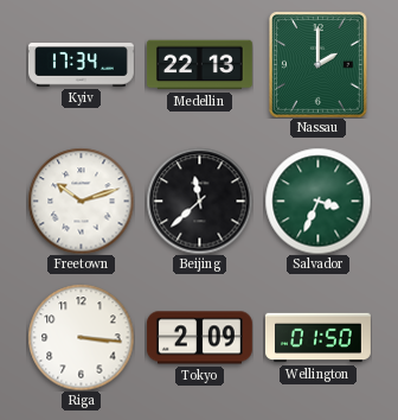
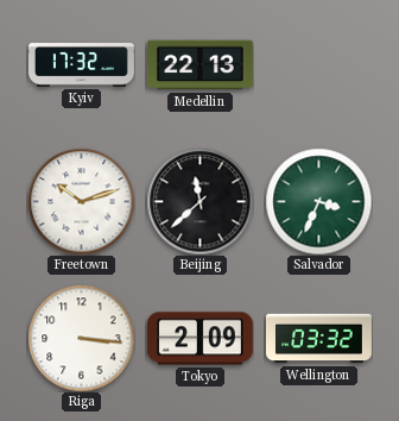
Kyiv: 17:34 -> 17:32 (81, 65)
Nassau: 2:00 -> none (319, 64)
Wellington: 01:50 -> 03:32 (318, 339)
